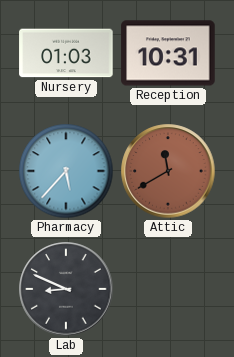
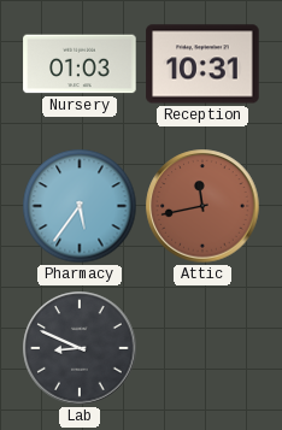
Pharmacy: 5:37 -> 5:36 (80, 206)
Attic: 11:40 -> 11:43 (202, 206)
